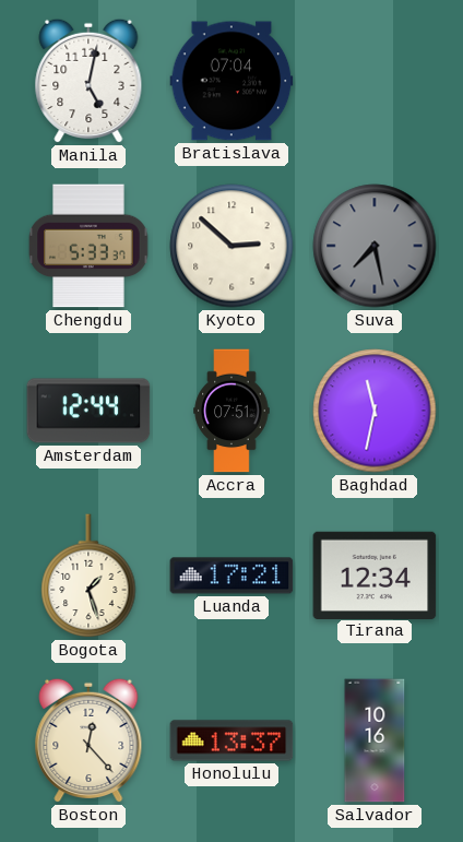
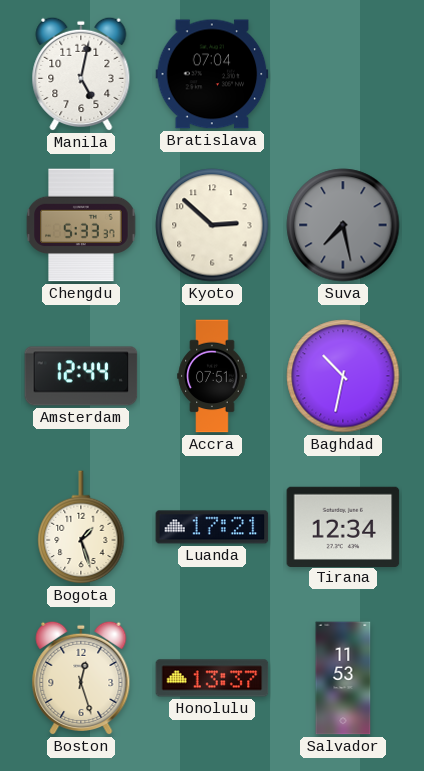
Baghdad: 11:32 -> 10:32 (343, 376)
Boston: 12:23 -> 12:27 (81, 678)
Salvador: 10:16 -> 11:53 (343, 678)
